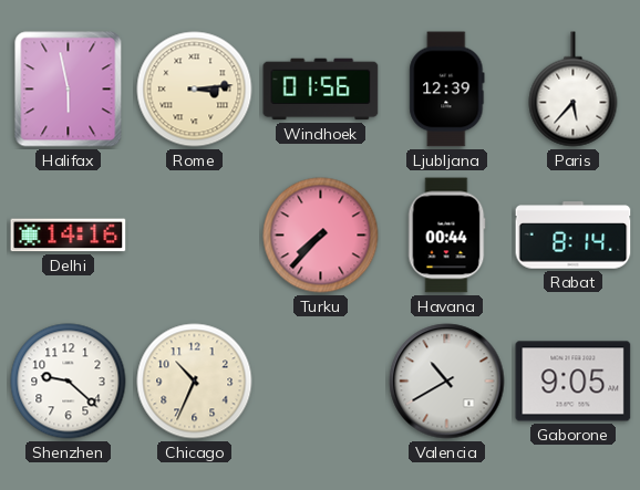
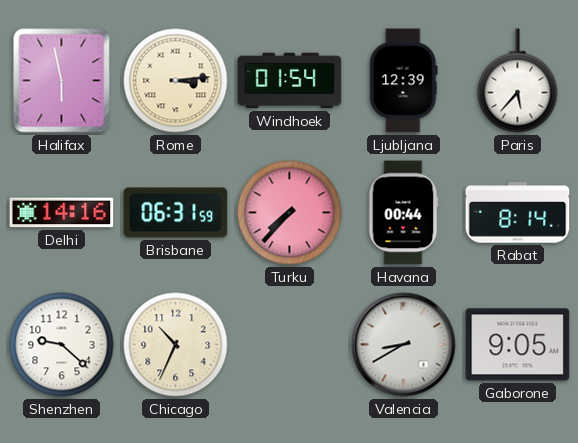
Windhoek: 01:56 -> 01:54 (290, 81)
Brisbane: none -> 06:31 (176, 213)
Valencia: 10:40 -> 8:40 (404, 345)
